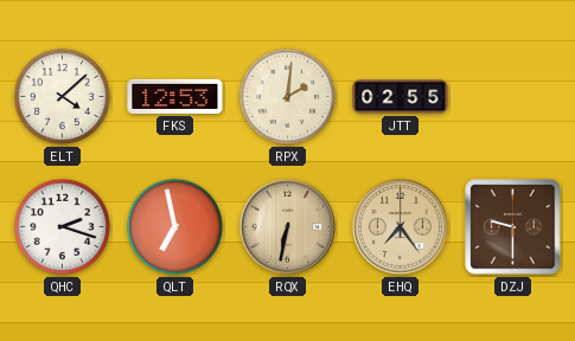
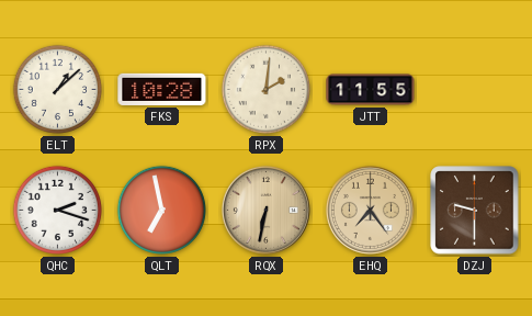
ELT: 4:08 -> 1:08 (57, 89)
FKS: 12:53 -> 10:28 (162, 89)
JTT: 02:55 -> 11:55 (371, 90)
